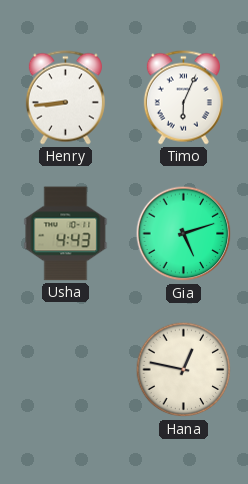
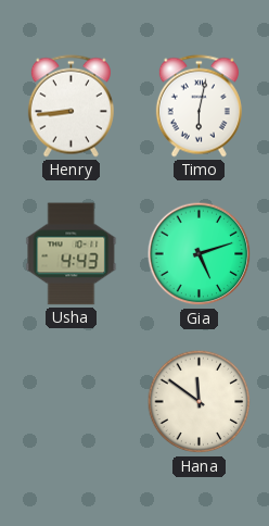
Timo: 6:04 -> 6:02 (198, 107)
Hana: 12:47 -> 11:51 (200, 402)
